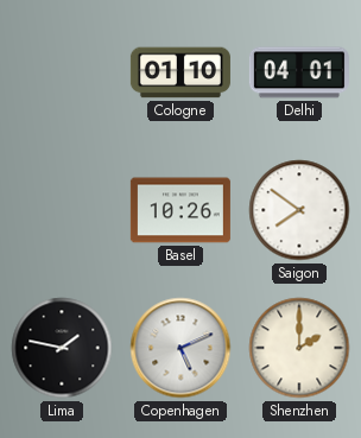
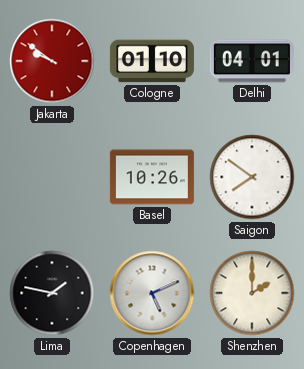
Jakarta: none -> 9:51 (52, 61)
